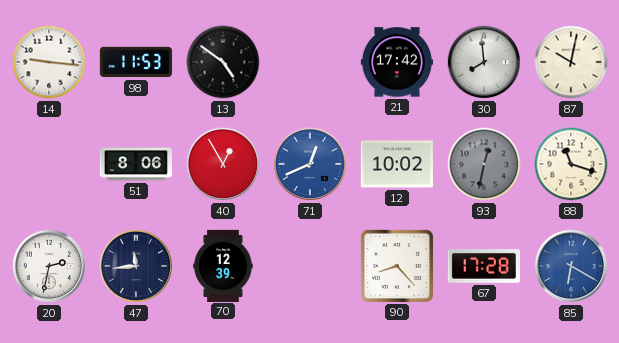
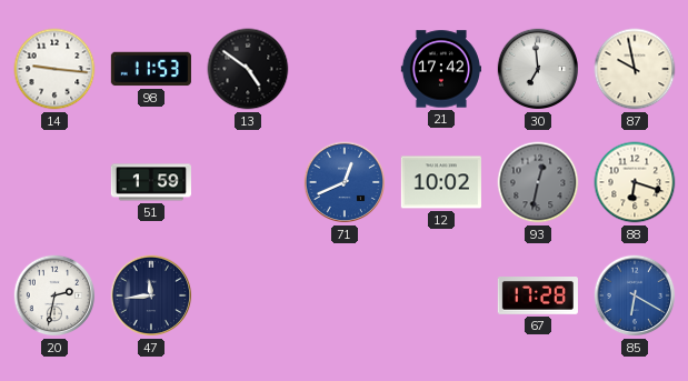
30: 7:59 -> 6:59 (538, 69)
87: 10:02 -> 9:58 (635, 69)
51: 8:06 -> 1:59 (150, 182)
40: 12:55 -> none (223, 164)
88: 11:18 -> 6:18 (635, 182)
70: 12:39 -> none (223, 265)
90: 8:23 -> none (397, 266)
